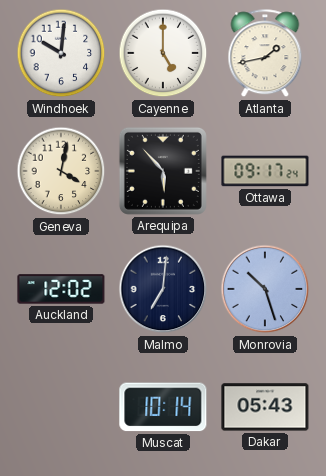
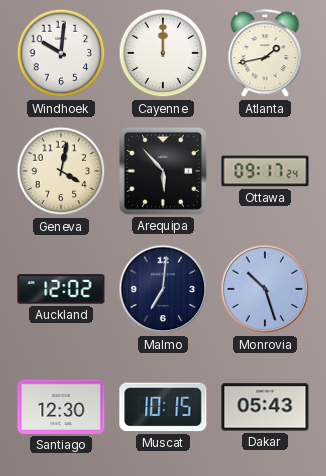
Cayenne: 5:00 -> 12:00 (163, 53)
Santiago: none -> 12:30 (61, 407)
Muscat: 10:14 -> 10:15 (163, 407)
